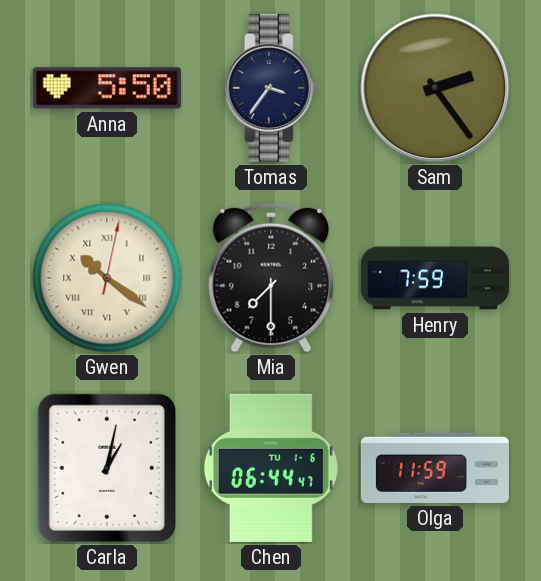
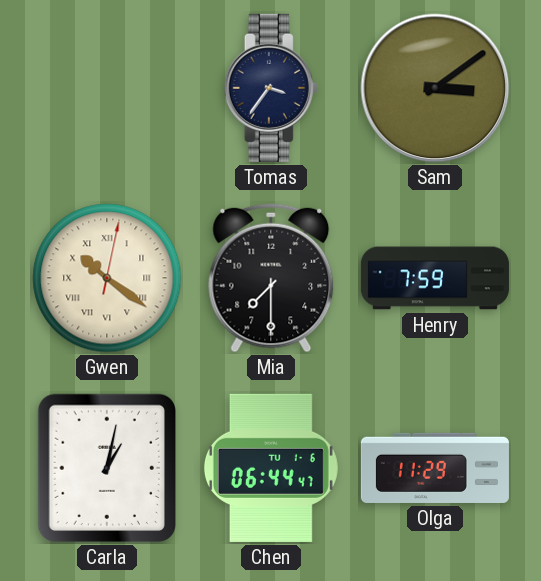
Anna: 5:50 -> none (107, 88)
Sam: 2:24 -> 3:09 (435, 88)
Olga: 11:59 -> 11:29 (435, 468)
